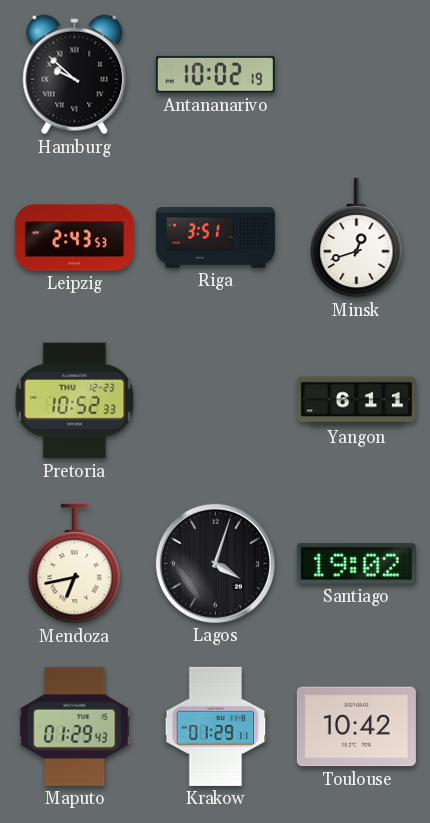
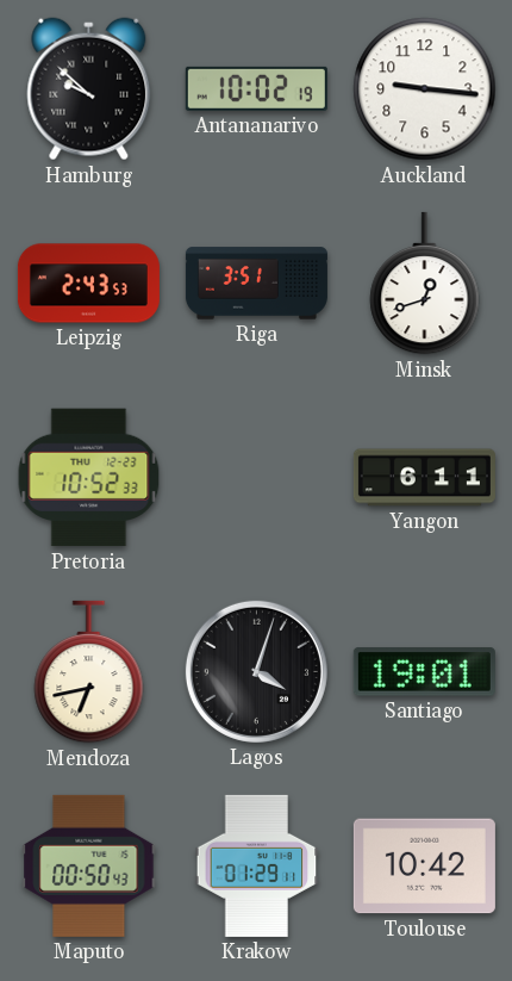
Auckland: none -> 9:16 (425, 89)
Santiago: 19:02 -> 19:01 (424, 672)
Maputo: 01:29 -> 00:50 (89, 865)
